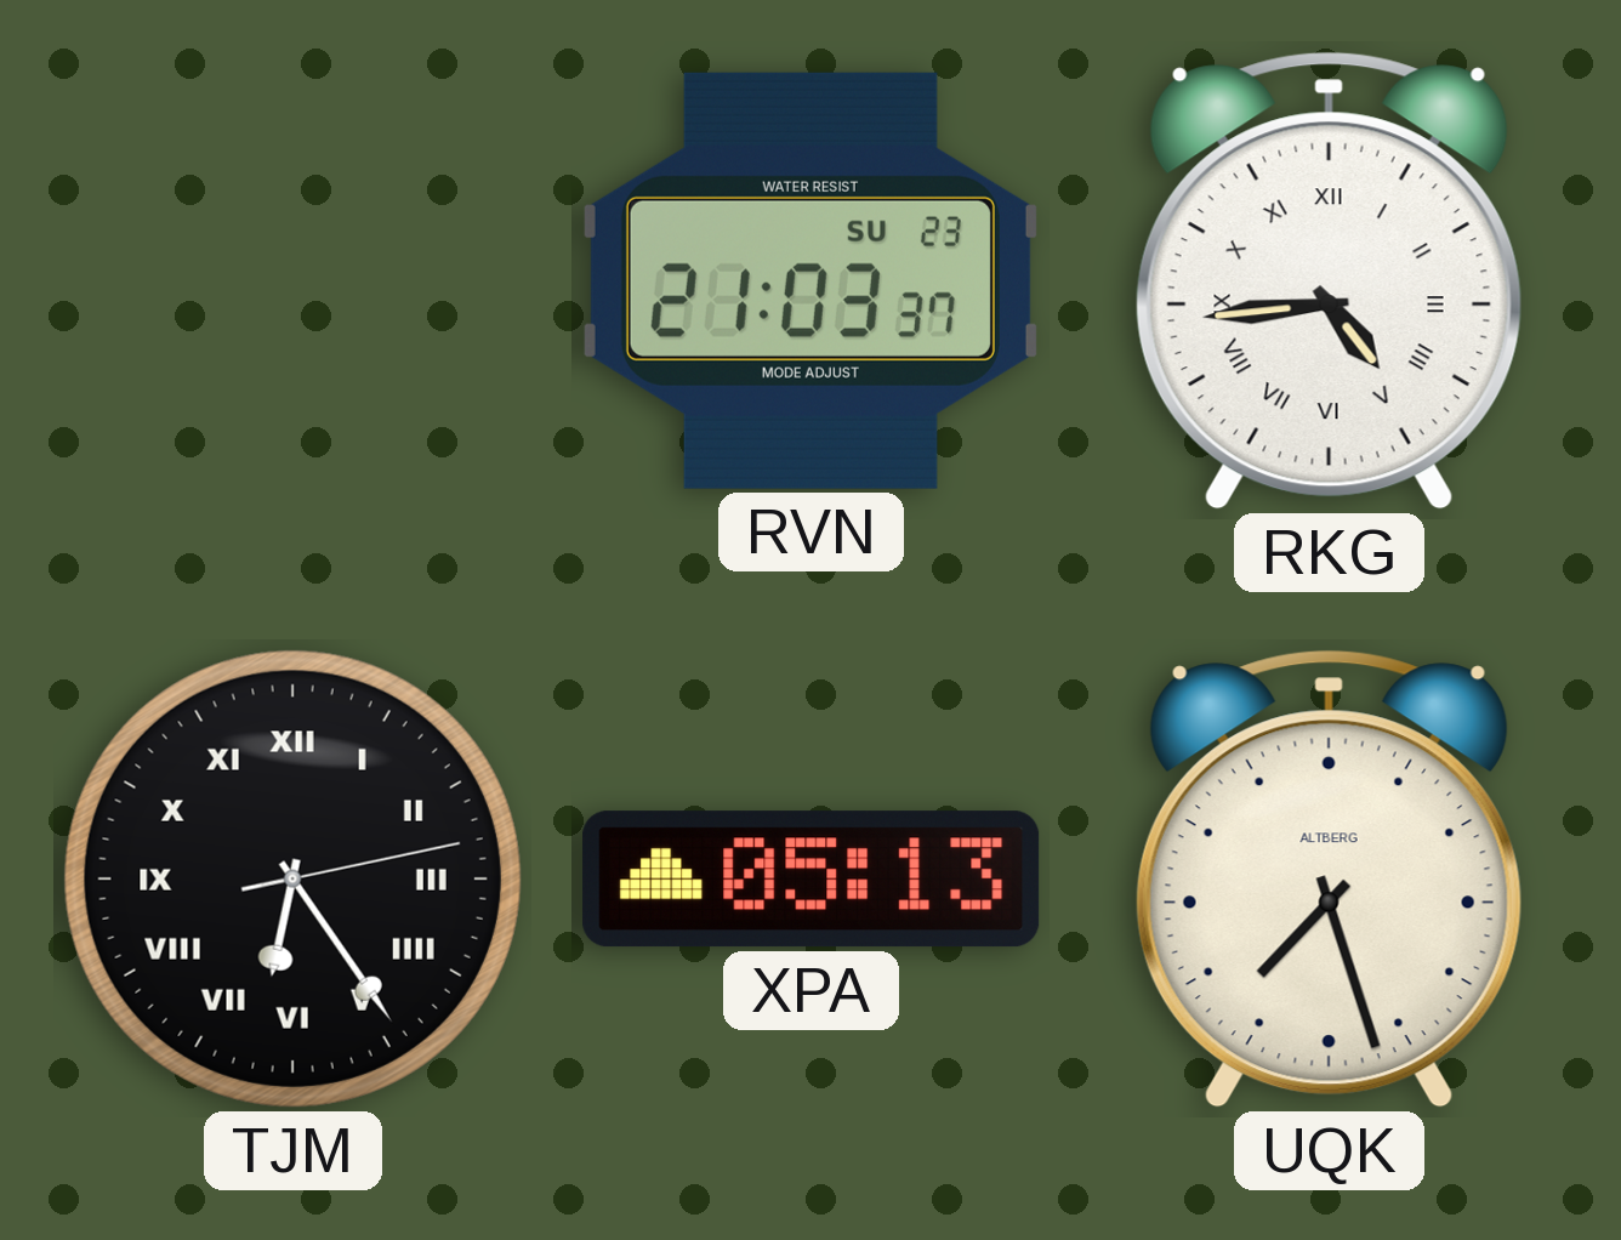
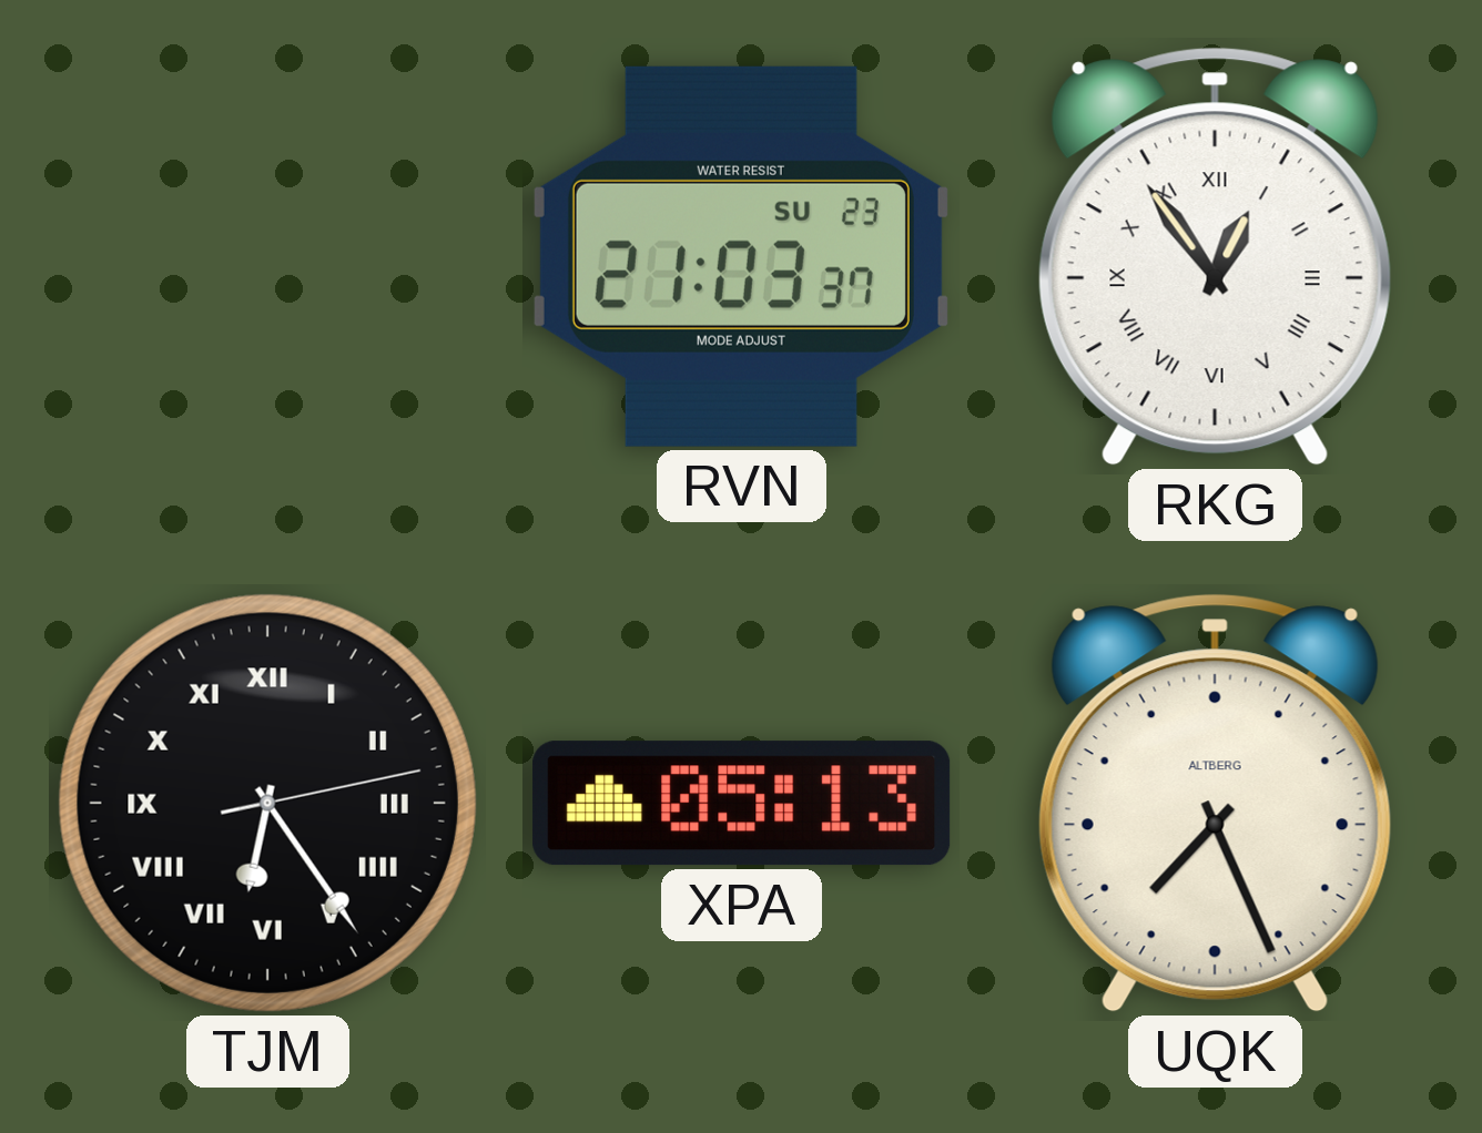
RKG: 4:44 -> 12:54 (1215, 256)
UQK: 7:27 -> 7:26 (1215, 803)
